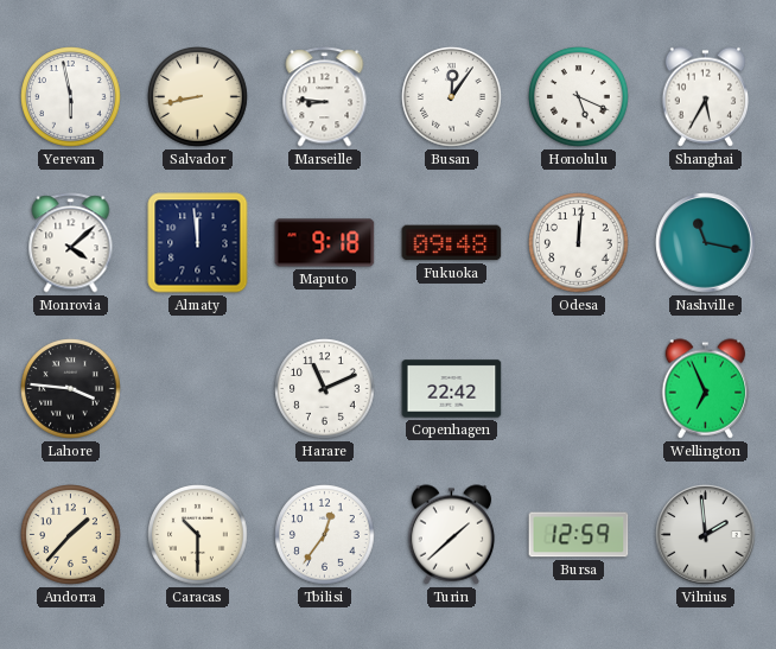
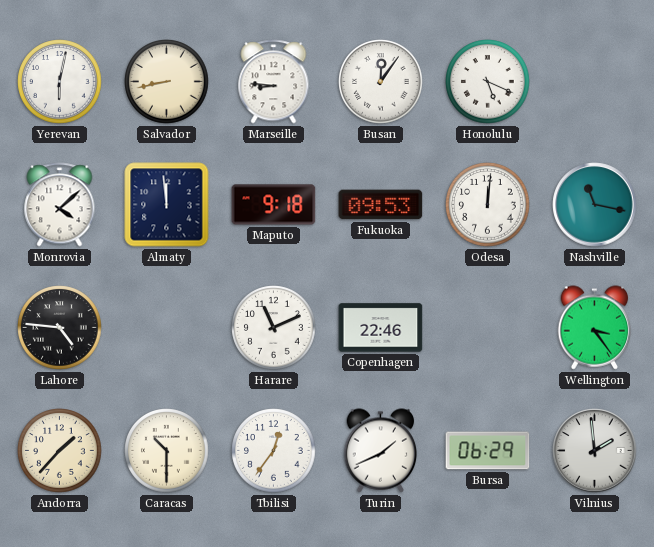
Yerevan: 5:58 -> 6:02 (60, 82)
Shanghai: 5:35 -> none (706, 97)
Fukuoka: 09:48 -> 09:53 (381, 205)
Lahore: 3:46 -> 4:46 (60, 328)
Copenhagen: 22:42 -> 22:46 (381, 328)
Wellington: 6:56 -> 3:24 (595, 328)
Turin: 1:38 -> 1:41 (381, 451)
Bursa: 12:59 -> 06:29 (488, 451)
